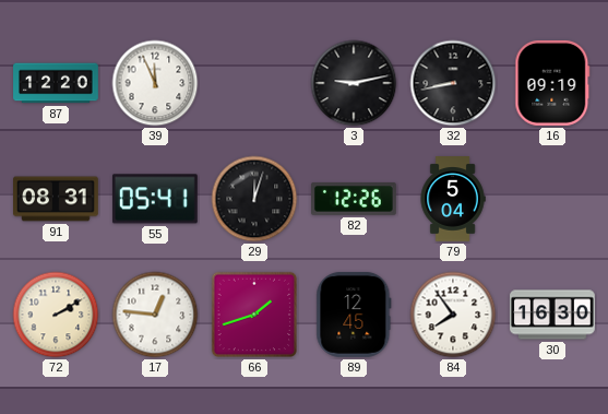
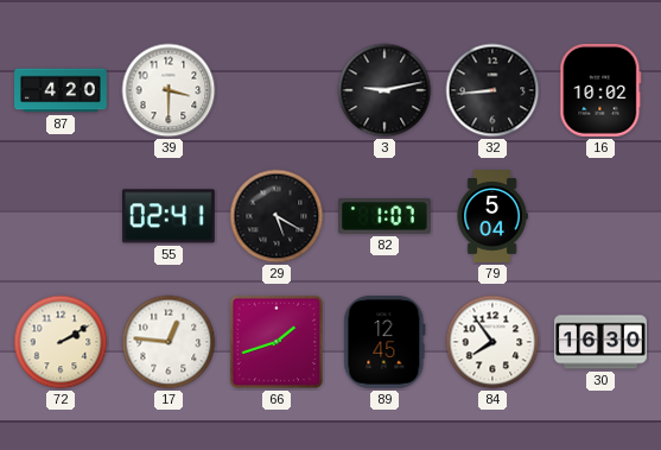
87: 12:20 -> 4:20 (61, 90)
39: 11:56 -> 3:30 (169, 90)
32: 8:43 -> 8:44 (492, 90)
16: 09:19 -> 10:02 (600, 90)
91: 08:31 -> none (57, 199)
55: 05:41 -> 02:41 (169, 216)
29: 12:03 -> 5:20 (277, 216)
82: 12:26 -> 1:07 (386, 217)
